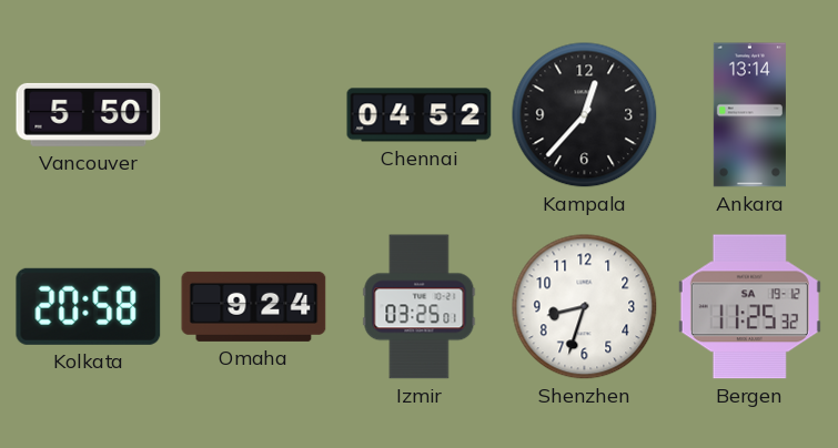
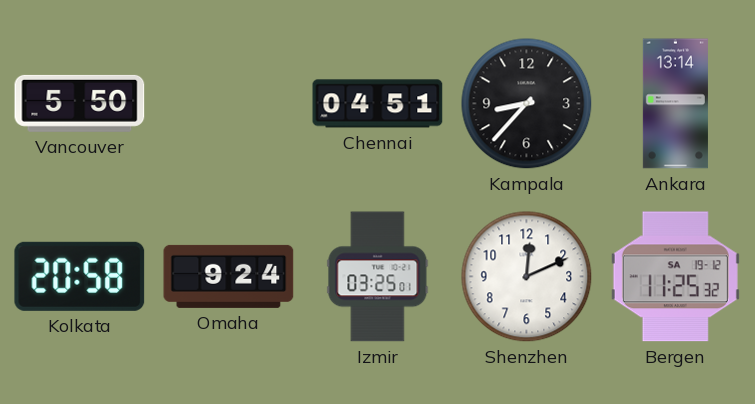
Chennai: 04:52 -> 04:51 (378, 104)
Kampala: 12:37 -> 8:37 (527, 104)
Shenzhen: 8:33 -> 12:11 (527, 277)
